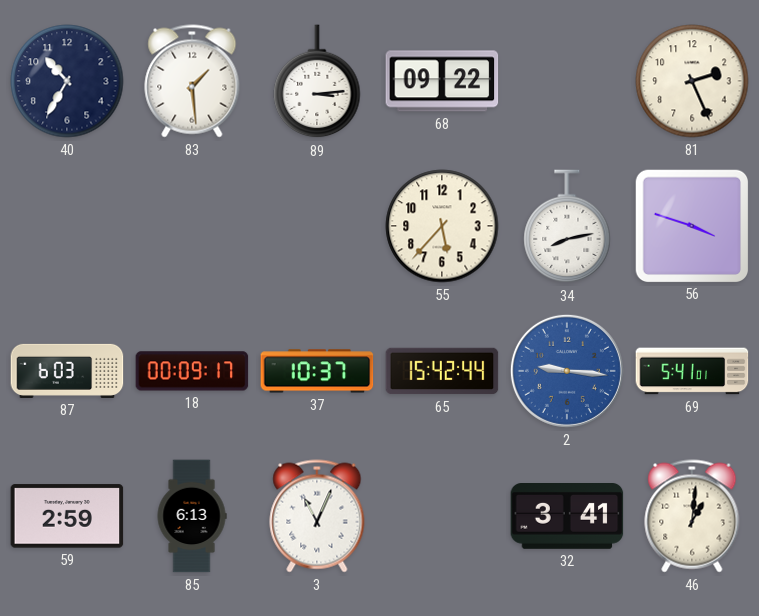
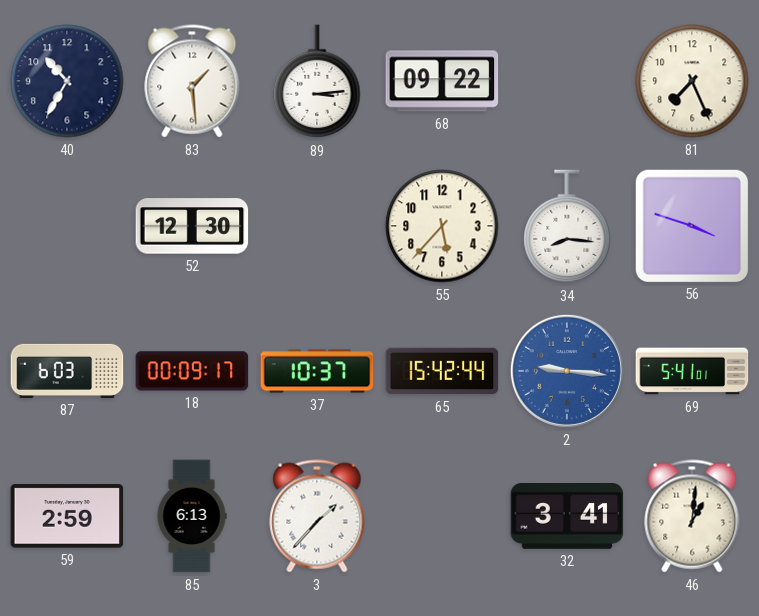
81: 2:26 -> 7:26 (692, 81)
52: none -> 12:30 (192, 226)
34: 8:13 -> 8:16 (567, 227)
3: 11:04 -> 1:37 (317, 516)
